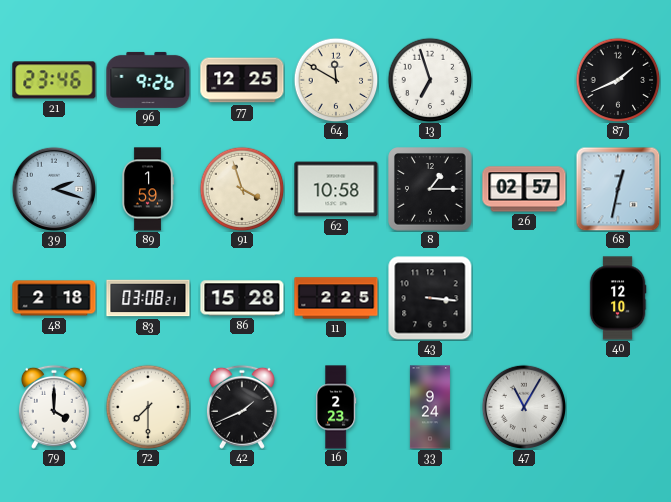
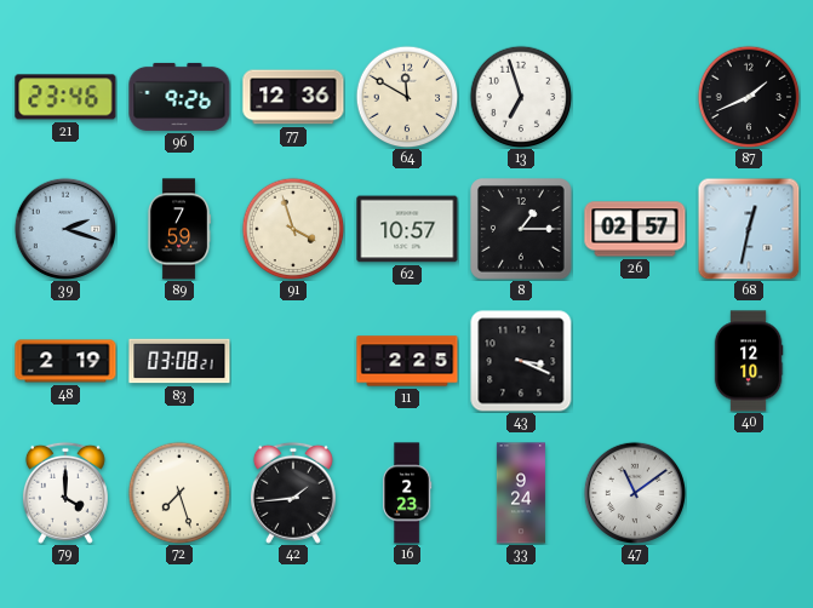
77: 12:25 -> 12:36 (293, 97)
89: 1:59 -> 7:59 (179, 229)
62: 10:58 -> 10:57 (407, 229)
48: 2:18 -> 2:19 (65, 361)
86: 15:28 -> none (242, 298)
43: 3:16 -> 3:19 (521, 361)
72: 7:30 -> 7:27 (179, 493)
42: 1:41 -> 1:44 (293, 493)
47: 11:05 -> 11:09 (634, 492)
